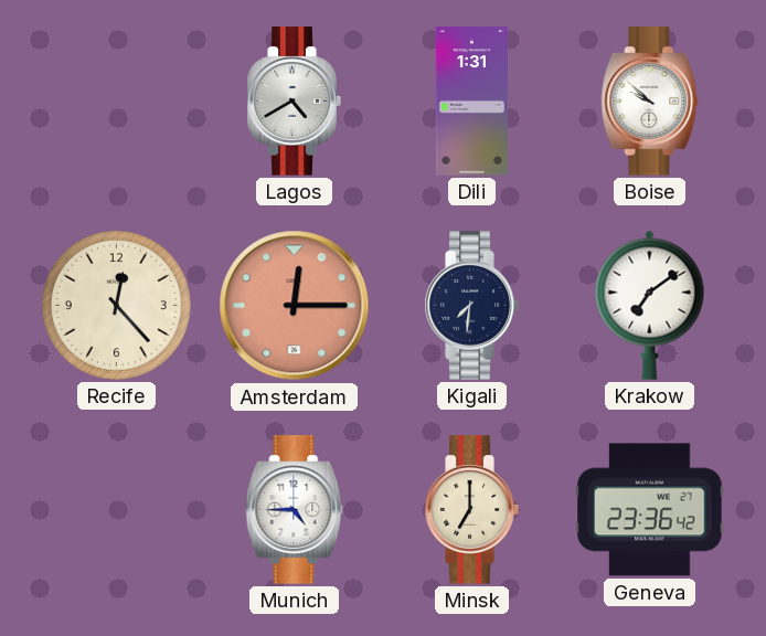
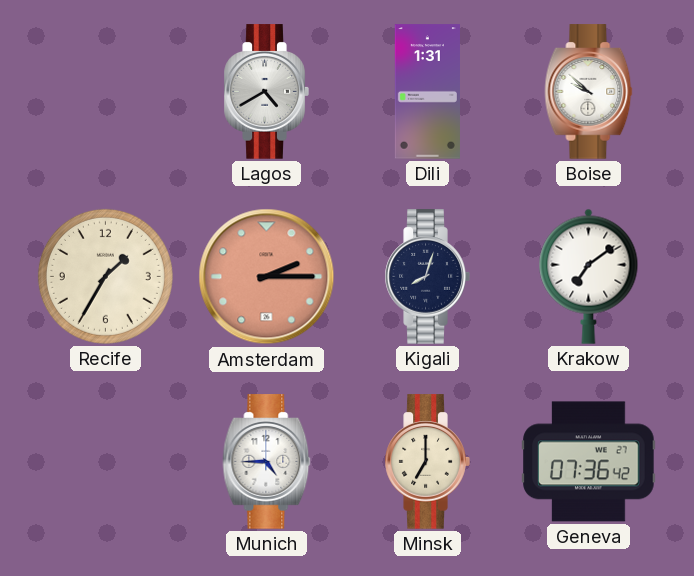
Recife: 12:23 -> 1:35 (105, 276)
Amsterdam: 12:15 -> 2:15 (267, 277)
Kigali: 7:31 -> 8:03 (427, 277)
Geneva: 23:36 -> 07:36 (589, 462)
